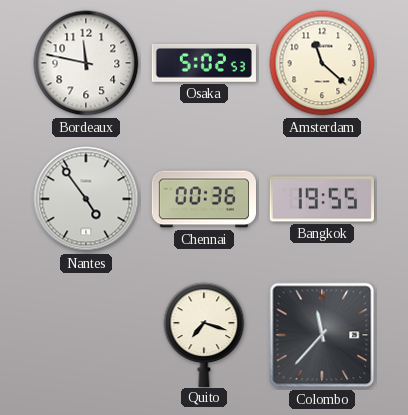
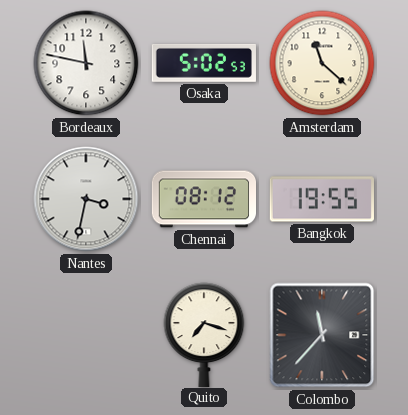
Nantes: 4:54 -> 3:32 (86, 199)
Chennai: 00:36 -> 08:12 (203, 199)
